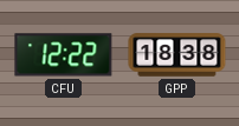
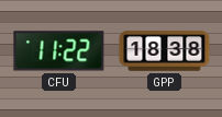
CFU: 12:22 -> 11:22 (59, 51)
